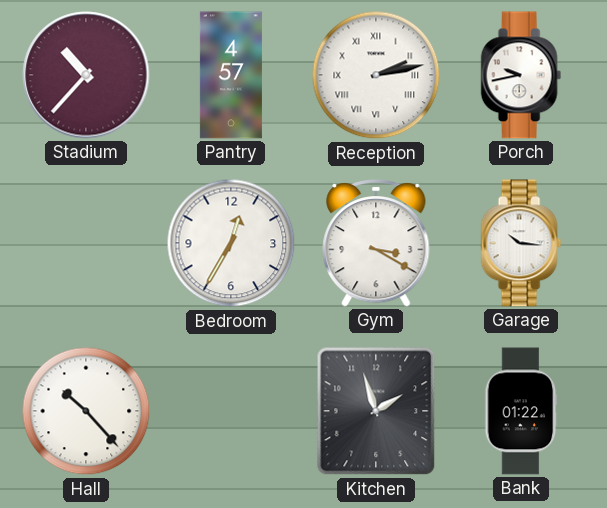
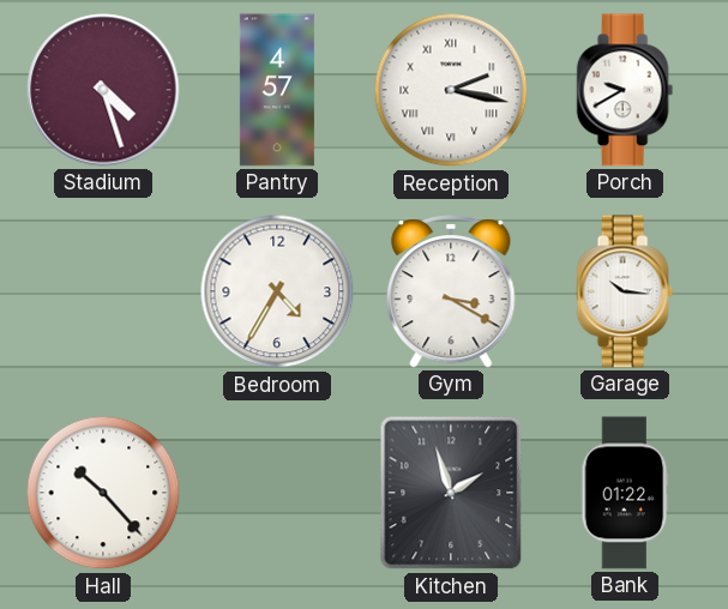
Stadium: 10:37 -> 4:27 (103, 90)
Reception: 2:13 -> 2:17 (451, 90)
Porch: 9:43 -> 9:40 (625, 90)
Bedroom: 12:35 -> 4:35 (277, 291)
